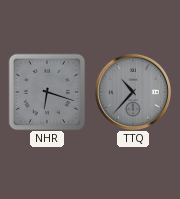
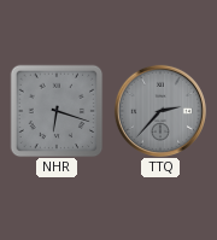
TTQ: 10:37 -> 2:37 (160, 111)
